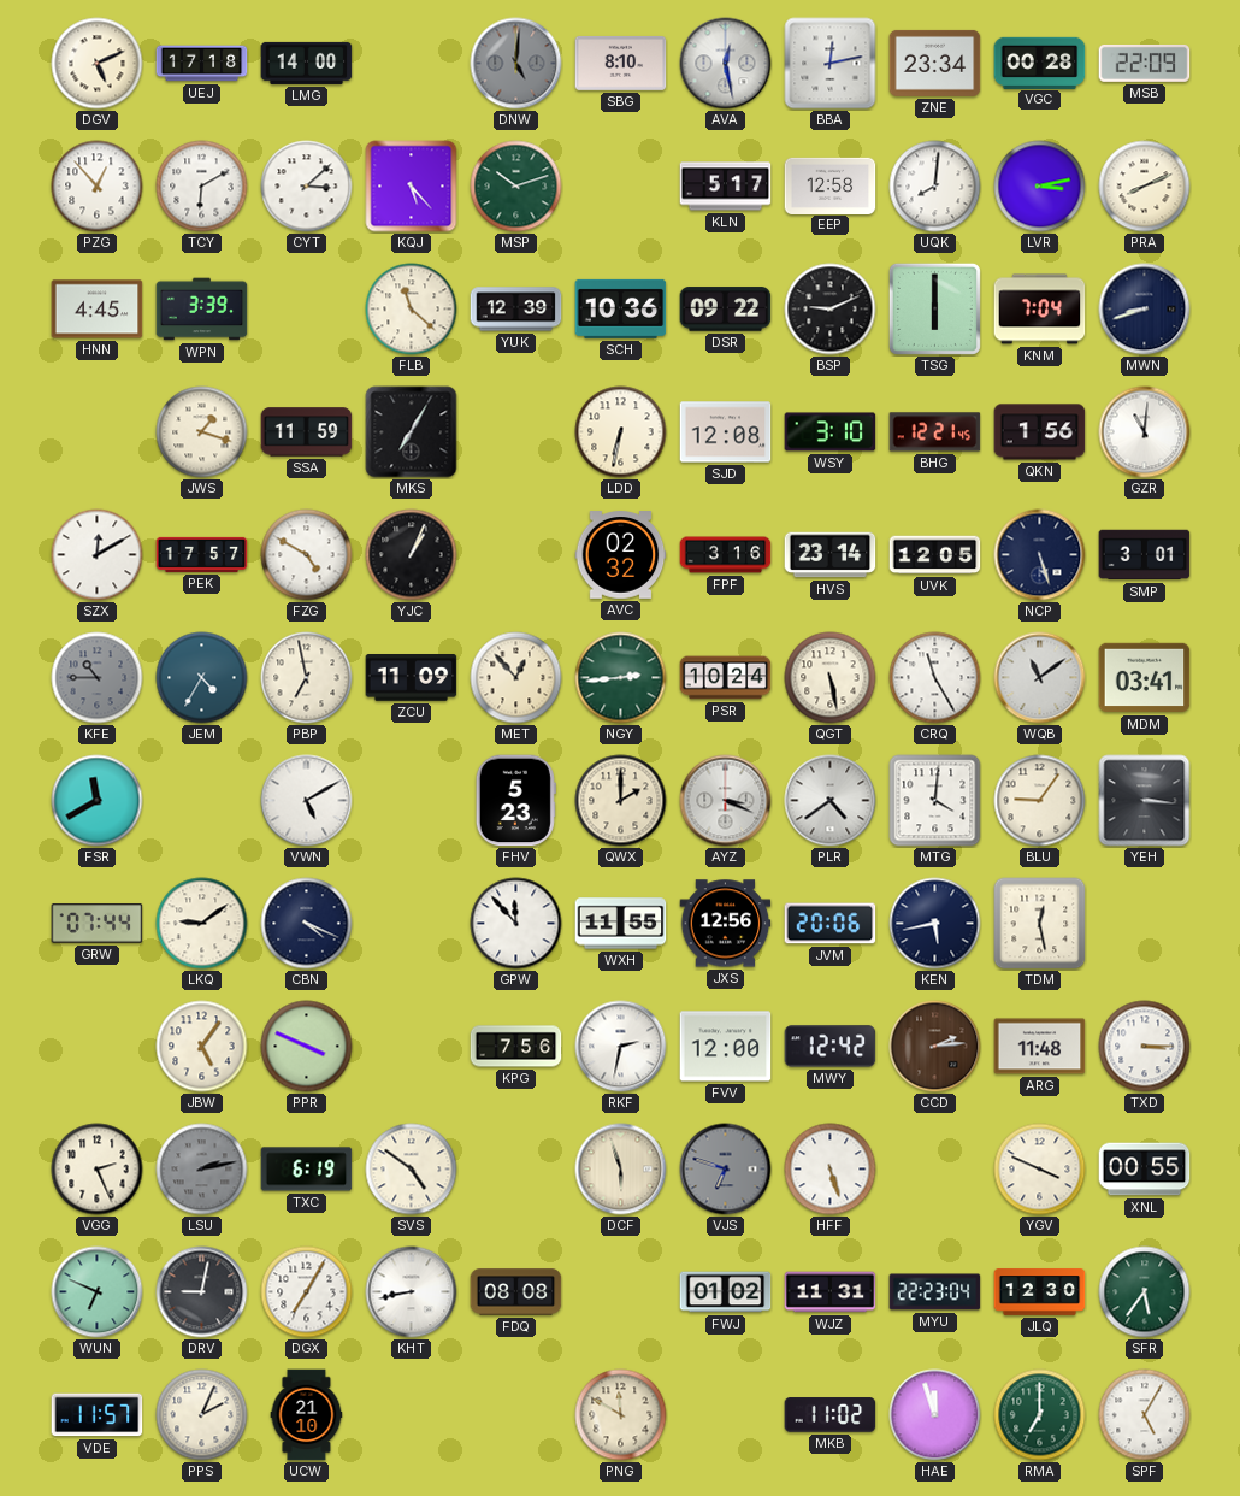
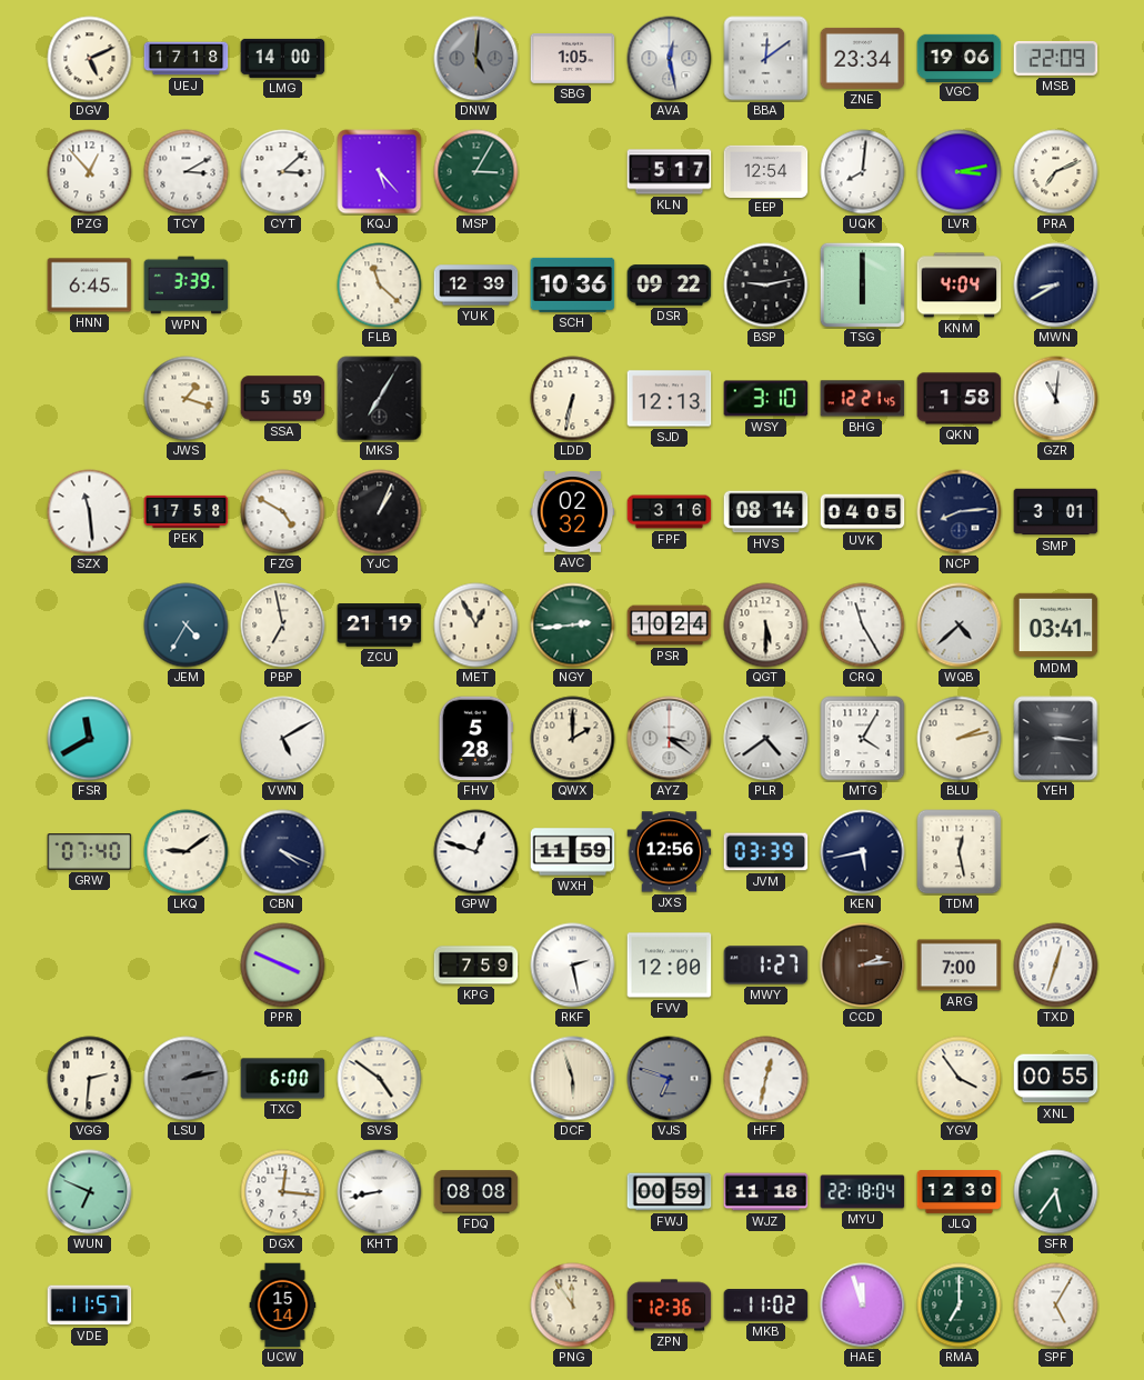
SBG: 8:10 -> 1:05 (573, 58)
BBA: 12:13 -> 12:09 (766, 59)
VGC: 00:28 -> 19:06 (960, 58)
TCY: 6:10 -> 3:10 (187, 172)
MSP: 10:12 -> 3:05 (476, 172)
EEP: 12:58 -> 12:54 (766, 171)
PRA: 8:11 -> 7:11 (1056, 172)
HNN: 4:45 -> 6:45 (90, 286)
BSP: 9:11 -> 9:13 (766, 286)
KNM: 7:04 -> 4:04 (960, 286)
MWN: 8:42 -> 8:40 (1056, 286)
SSA: 11:59 -> 5:59 (283, 399)
SJD: 12:08 -> 12:13 (670, 399)
QKN: 1:56 -> 1:58 (960, 399)
SZX: 12:10 -> 11:29 (90, 512)
PEK: 17:57 -> 17:58 (187, 511)
HVS: 23:14 -> 08:14 (766, 512)
UVK: 12:05 -> 04:05 (863, 512)
NCP: 5:27 -> 8:14 (960, 512)
KFE: 10:45 -> none (98, 678)
ZCU: 11:09 -> 21:19 (380, 626)
MET: 12:53 -> 12:55 (476, 626)
QGT: 5:28 -> 5:30 (766, 626)
WQB: 11:09 -> 4:38 (960, 626)
FHV: 5:23 -> 5:28 (475, 739)
AYZ: 3:19 -> 3:21 (670, 739)
MTG: 4:01 -> 4:05 (863, 739)
BLU: 9:06 -> 2:13 (960, 739)
GRW: 07:44 -> 07:40 (90, 852)
GPW: 11:53 -> 12:48 (476, 852)
WXH: 11:55 -> 11:59 (573, 852)
JVM: 20:06 -> 03:39 (766, 852)
JBW: 5:06 -> none (202, 1047)
KPG: 7:56 -> 7:59 (476, 966)
RKF: 2:32 -> 2:28 (573, 966)
MWY: 12:42 -> 1:27 (766, 966)
ARG: 11:48 -> 7:00 (960, 966)
TXD: 3:15 -> 12:33 (1056, 966)
VGG: 2:26 -> 2:31 (90, 1079)
TXC: 6:19 -> 6:00 (283, 1079)
HFF: 5:27 -> 12:32 (766, 1079)
YGV: 3:49 -> 3:54 (960, 1079)
DRV: 9:02 -> none (202, 1292)
DGX: 7:05 -> 12:16 (283, 1192)
FWJ: 01:02 -> 00:59 (670, 1192)
WJZ: 11:31 -> 11:18 (766, 1192)
MYU: 22:23 -> 22:18 (863, 1192)
PPS: 2:04 -> none (202, 1415)
UCW: 21:10 -> 15:14 (283, 1306)
PNG: 11:50 -> 11:54 (573, 1306)
ZPN: none -> 12:36 (670, 1306)
